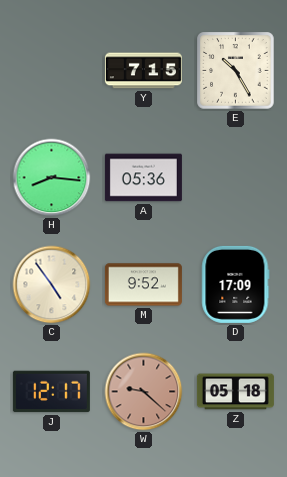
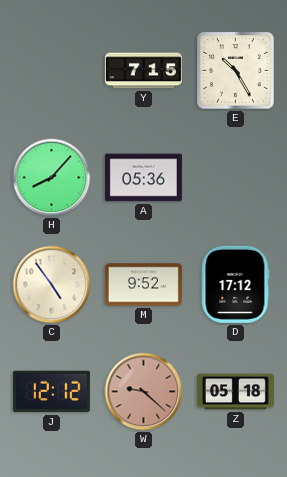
H: 8:16 -> 8:07 (52, 178)
D: 17:09 -> 17:12 (236, 284)
J: 12:17 -> 12:12 (51, 392)
